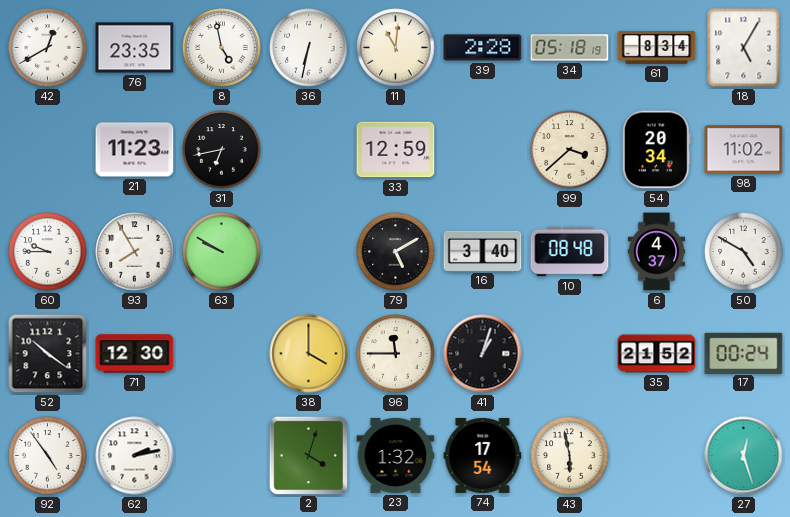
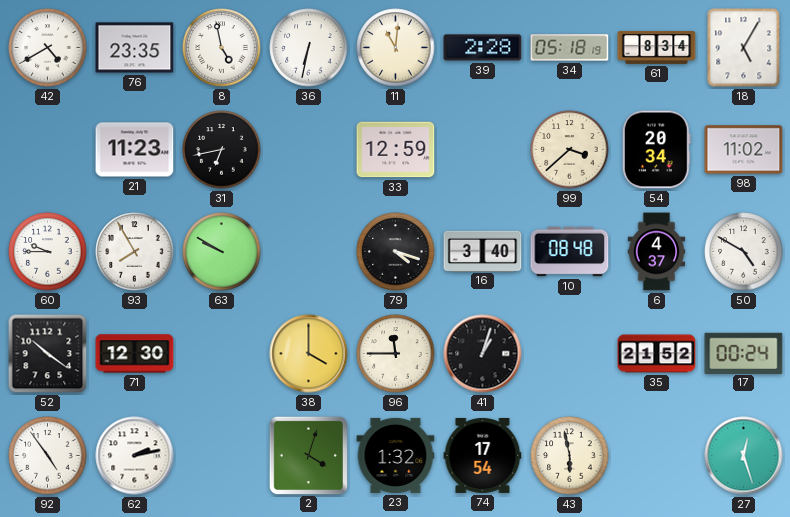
42: 12:40 -> 4:40 (48, 48)
79: 5:10 -> 4:18 (396, 252)
